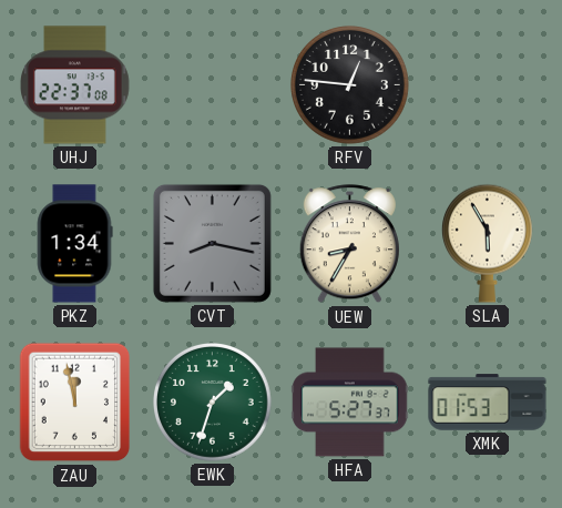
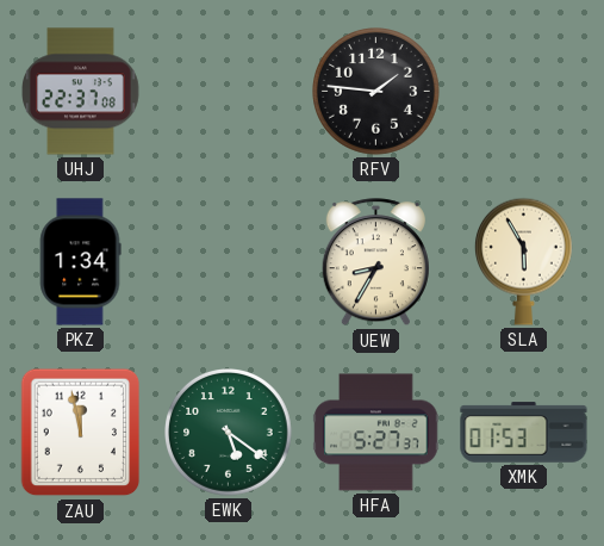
RFV: 12:46 -> 1:46 (376, 92)
CVT: 8:17 -> none (212, 243)
EWK: 1:33 -> 5:21 (229, 433)
